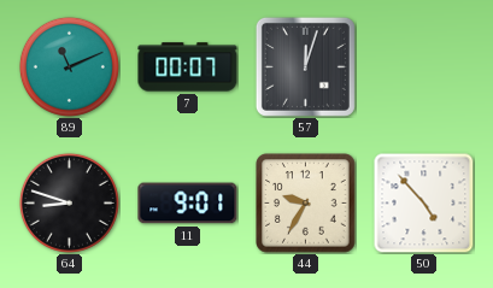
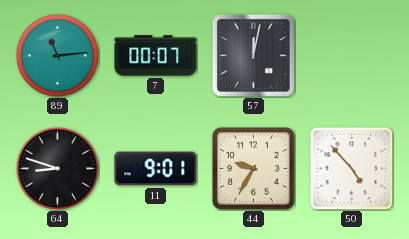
89: 11:11 -> 11:14 (57, 55)
57: 12:03 -> 12:02 (253, 55)
